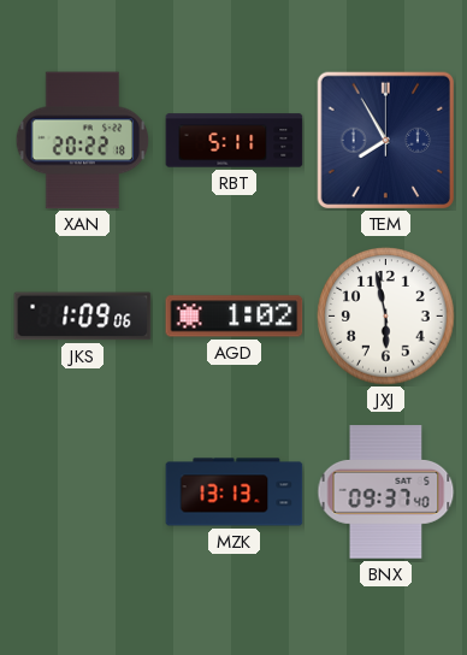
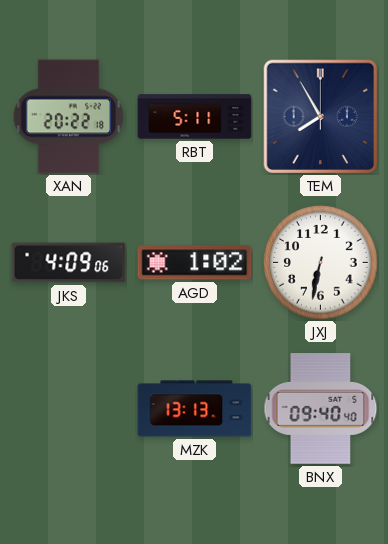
JKS: 1:09 -> 4:09 (69, 263)
JXJ: 5:58 -> 6:32 (321, 263)
BNX: 09:37 -> 09:40 (321, 409)
